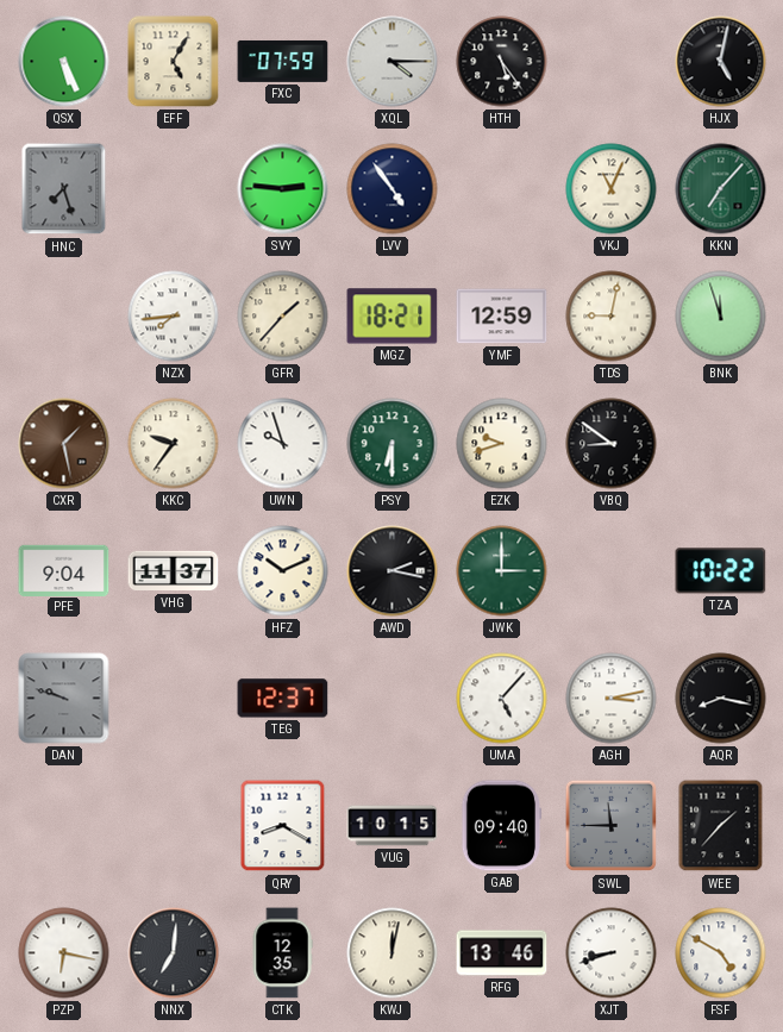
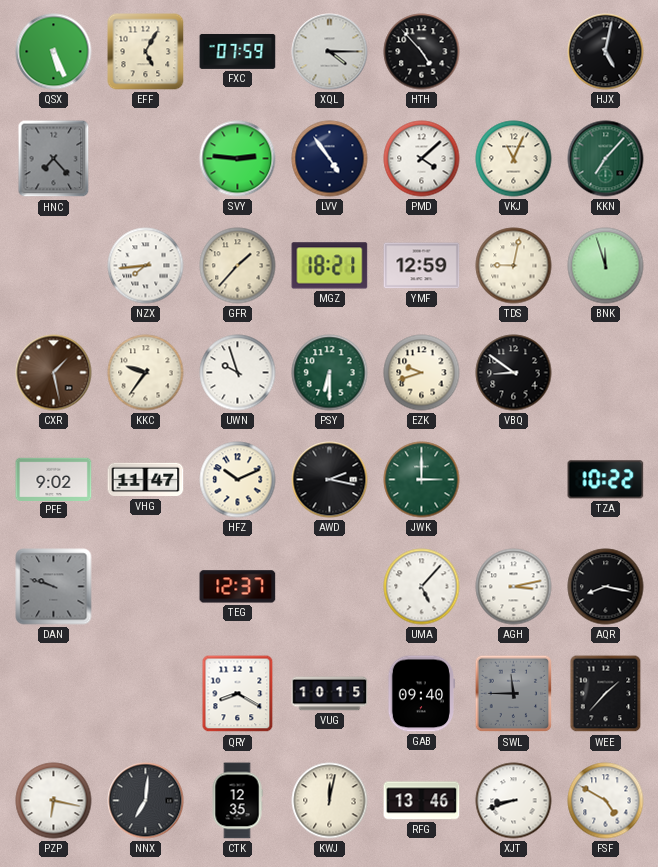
HTH: 5:24 -> 4:53 (422, 52)
HNC: 7:27 -> 7:23 (54, 159)
PMD: none -> 4:08 (422, 159)
PFE: 9:04 -> 9:02 (54, 479)
VHG: 11:37 -> 11:47 (146, 480)
